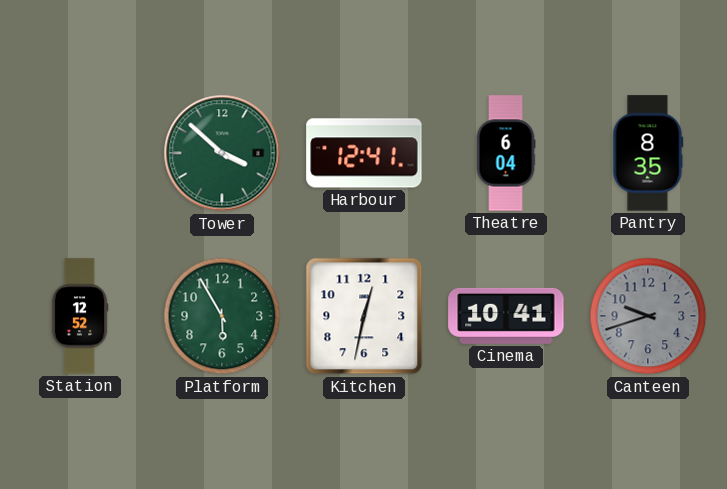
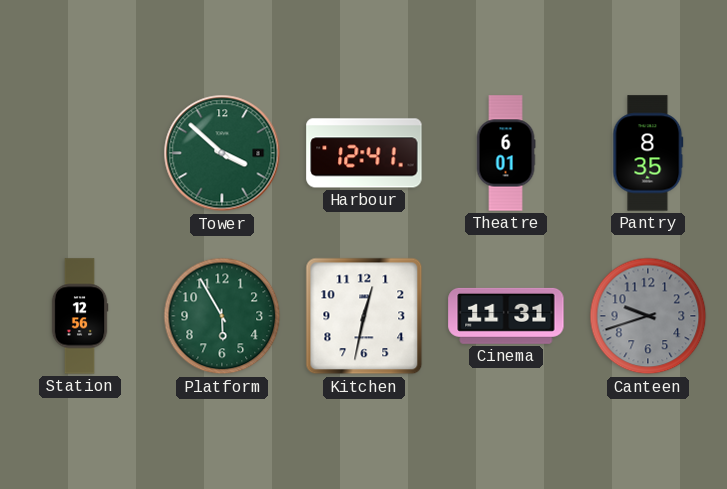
Theatre: 6:04 -> 6:01 (506, 153)
Station: 12:52 -> 12:56 (80, 316)
Cinema: 10:41 -> 11:31 (506, 316)
